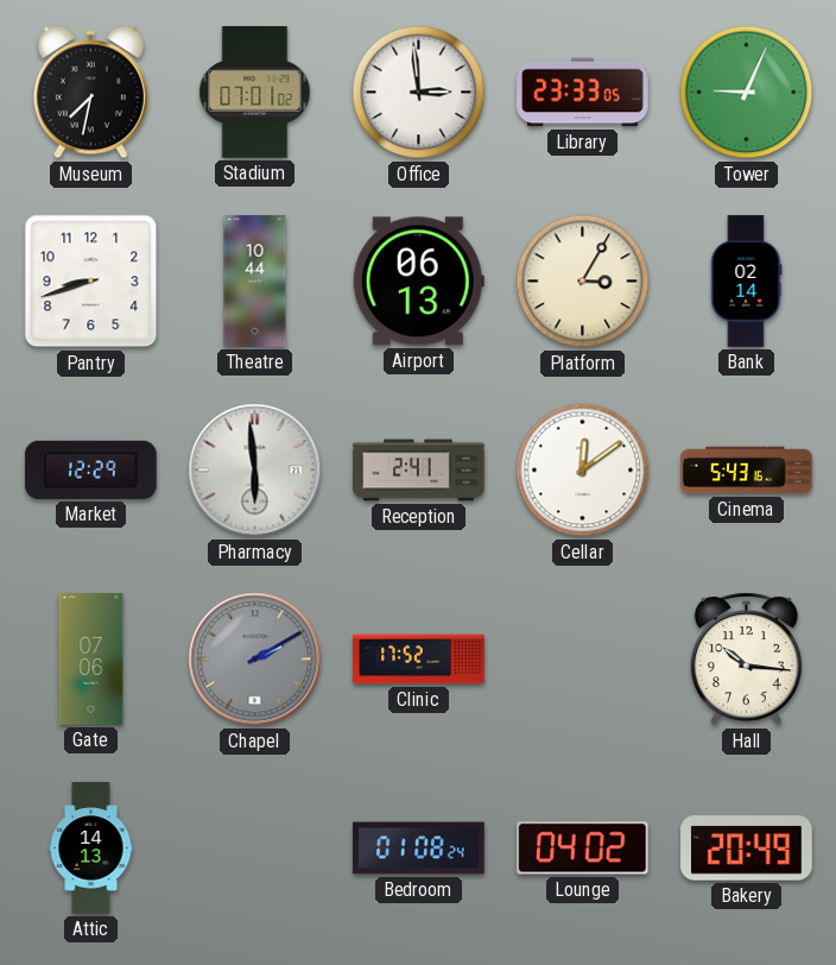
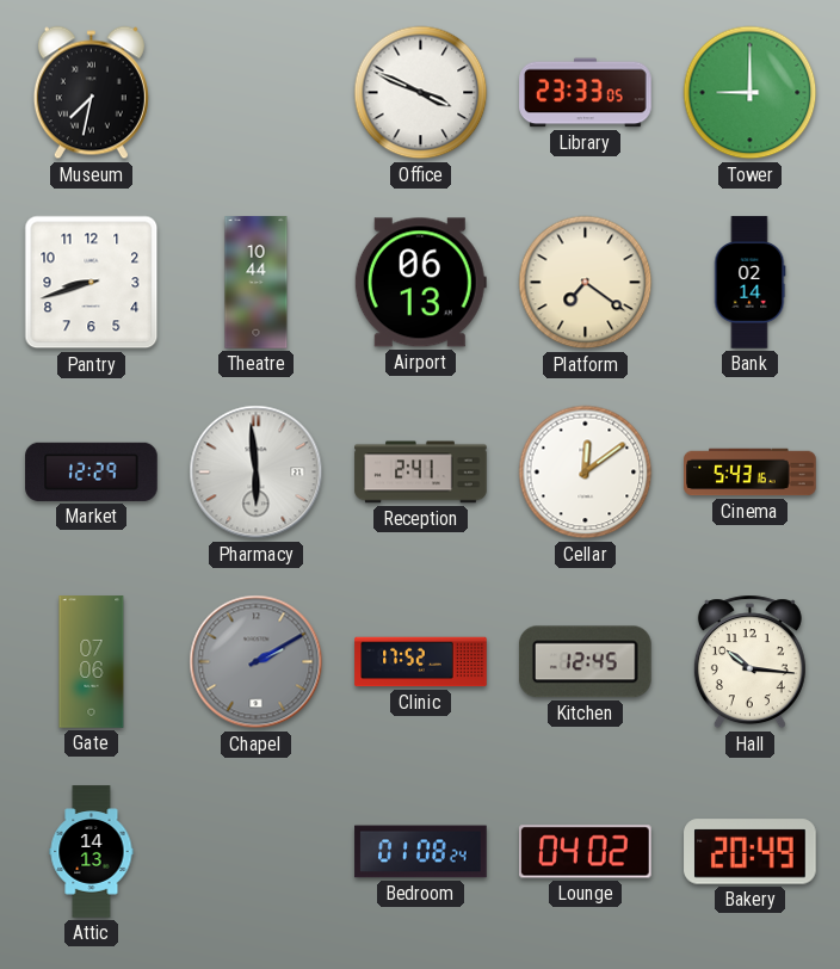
Stadium: 07:01 -> none (255, 93)
Office: 2:59 -> 3:49 (421, 93)
Tower: 9:04 -> 9:00 (751, 93)
Platform: 3:05 -> 7:21 (586, 283)
Kitchen: none -> 12:45 (585, 662)
